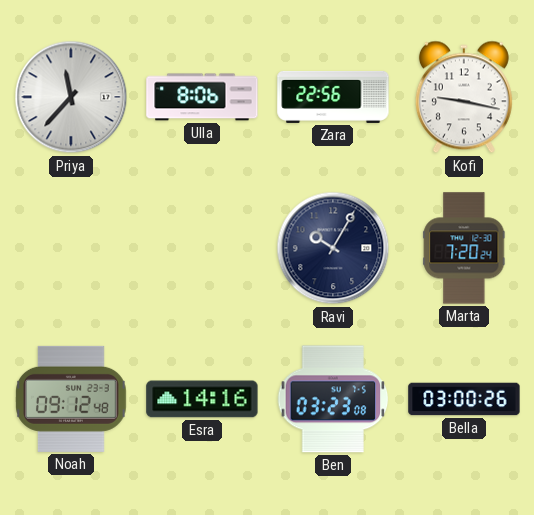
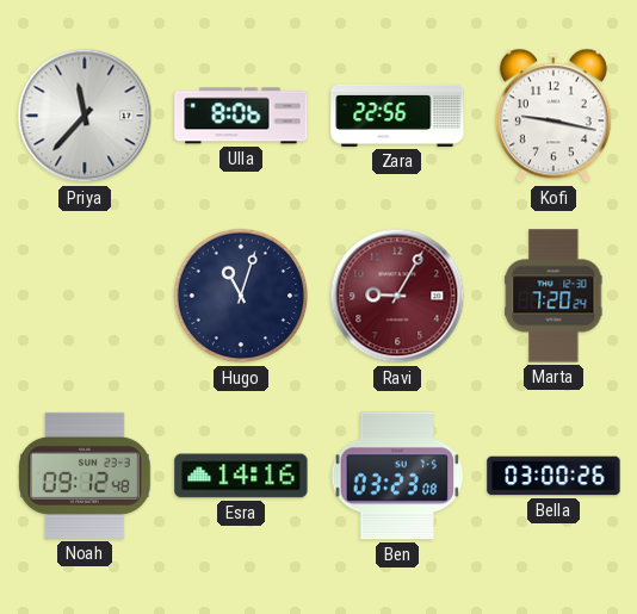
Hugo: none -> 11:03 (241, 296)
Ravi: 10:05 -> 9:05 (397, 296)
Ravi dial: navy -> burgundy (397, 296)
